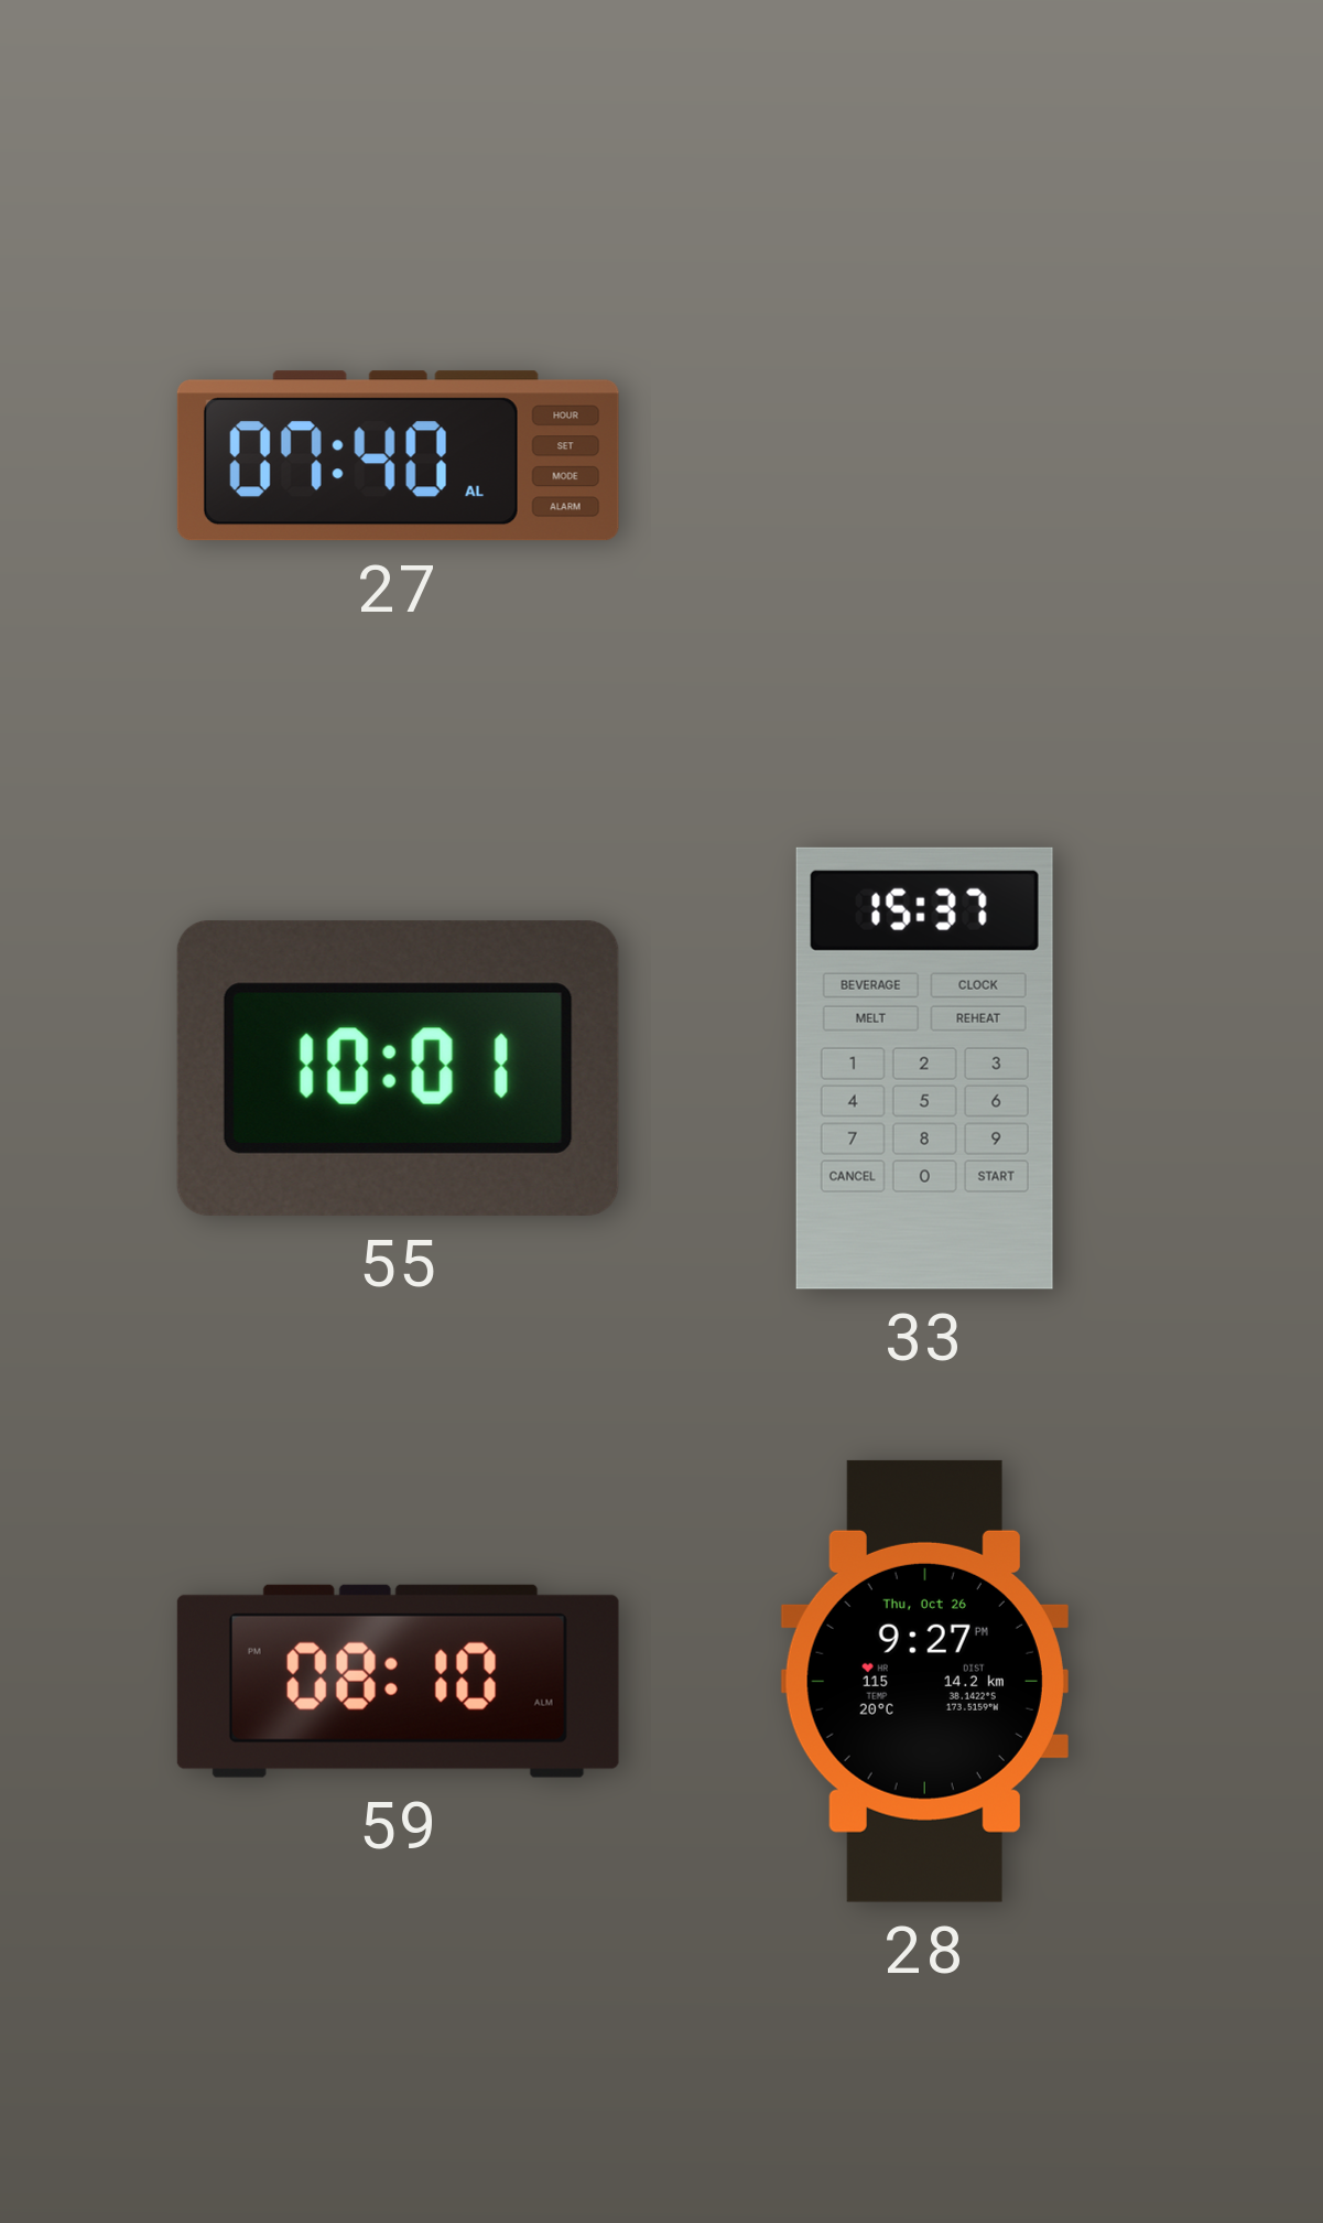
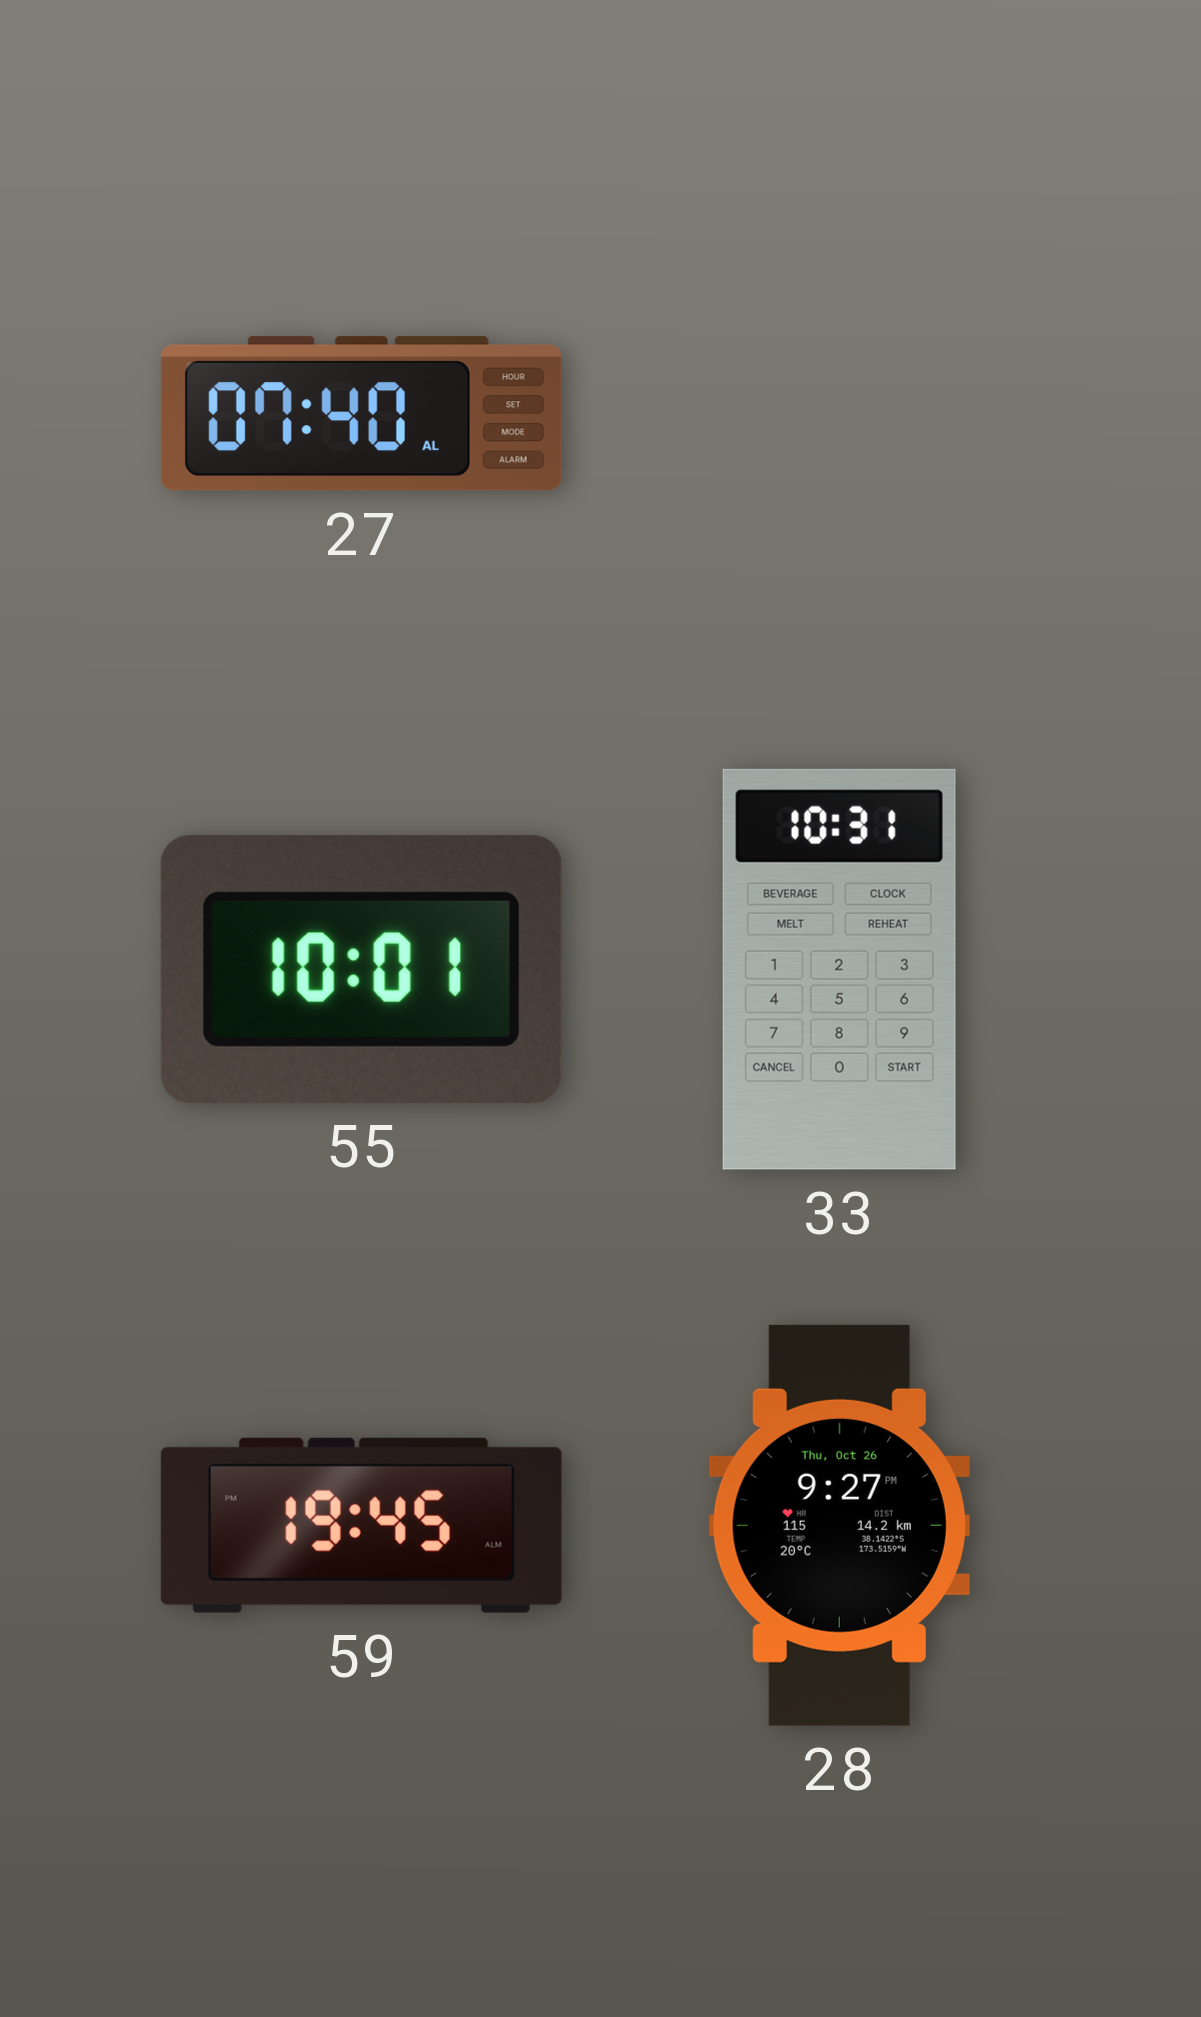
33: 15:37 -> 10:31 (839, 969)
59: 08:10 -> 19:45 (361, 1525)
